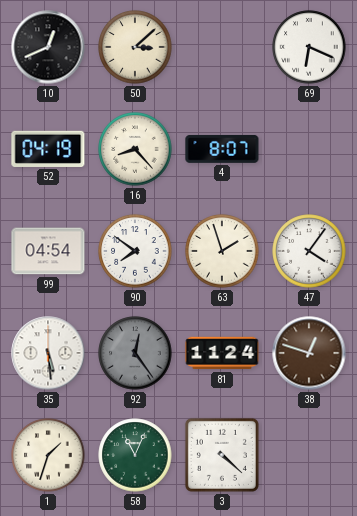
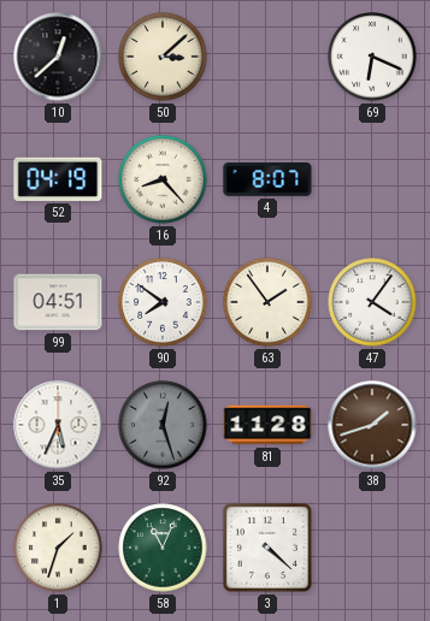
10: 12:41 -> 12:38 (58, 57)
99: 04:54 -> 04:51 (58, 302)
63: 1:57 -> 1:54 (267, 302)
35: 5:29 -> 5:34 (58, 425)
92: 12:24 -> 12:27 (163, 425)
81: 11:24 -> 11:28 (267, 425)
38: 12:48 -> 1:42 (372, 425)
